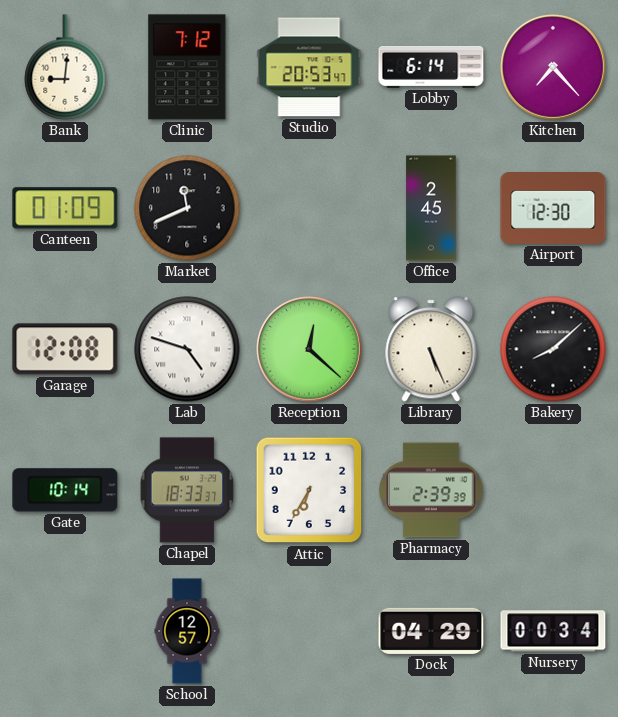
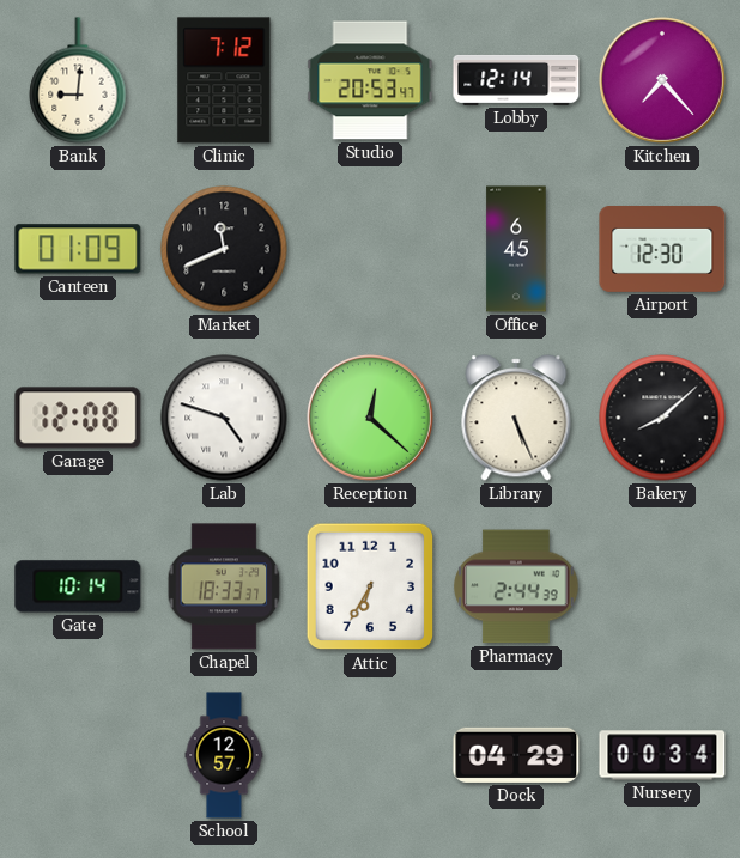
Lobby: 6:14 -> 12:14 (516, 80)
Office: 2:45 -> 6:45 (516, 249)
Pharmacy: 2:39 -> 2:44 (516, 586)
